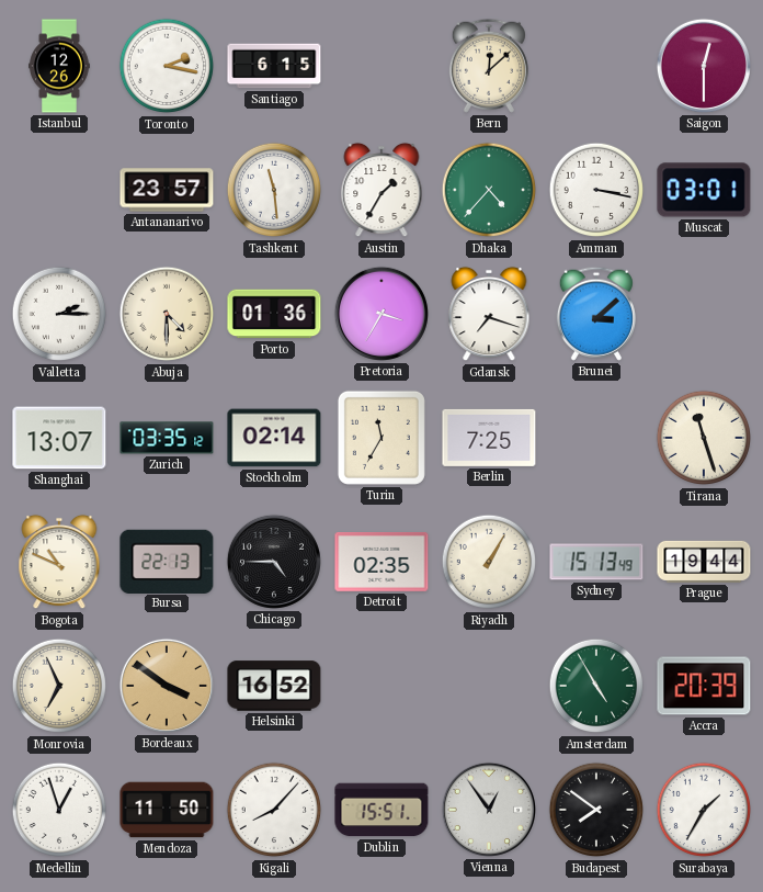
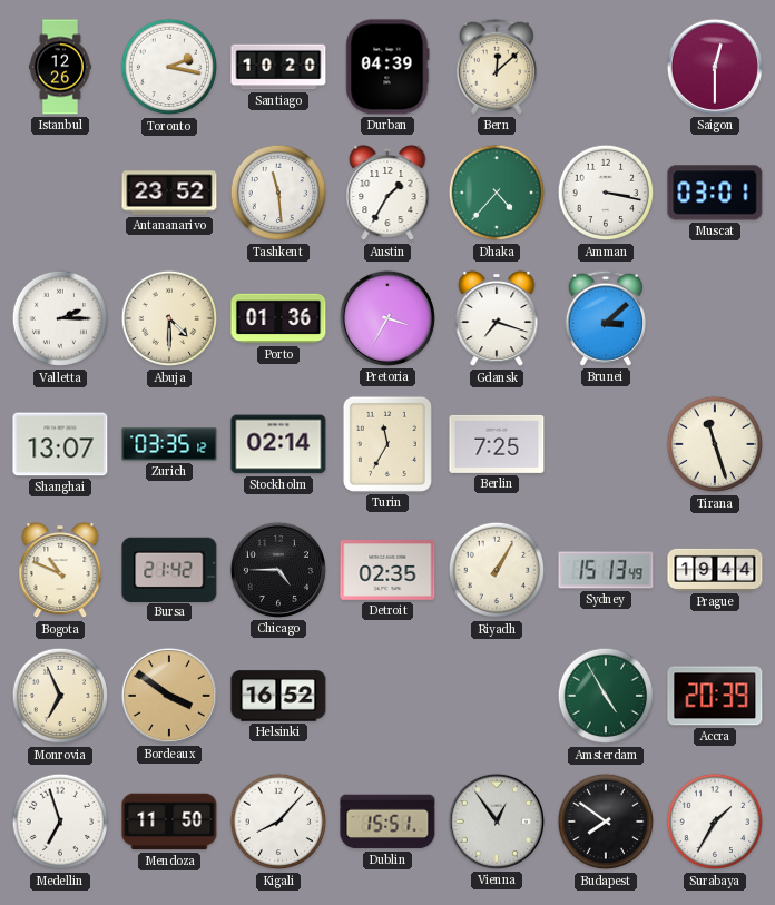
Santiago: 6:15 -> 10:20 (278, 67)
Durban: none -> 04:39 (387, 67)
Antananarivo: 23:57 -> 23:52 (169, 193)
Bursa: 22:13 -> 21:42 (169, 569)
Medellin: 12:57 -> 6:57 (60, 822)
